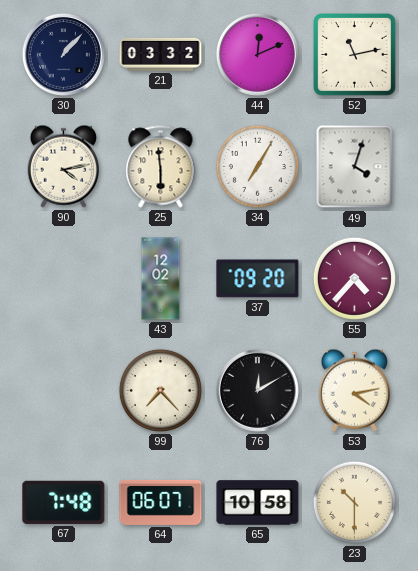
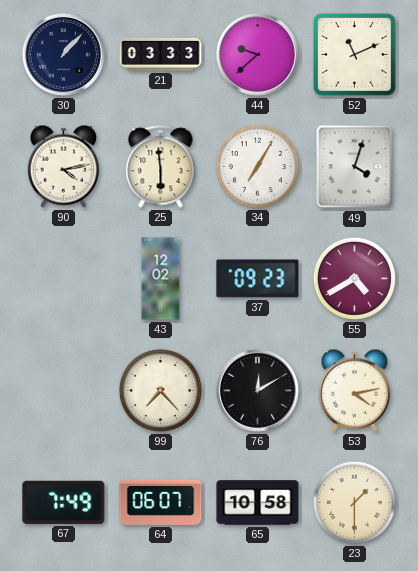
21: 03:32 -> 03:33 (161, 54)
44: 12:11 -> 9:38 (257, 54)
52: 11:13 -> 11:11 (355, 55)
37: 09:20 -> 09:23 (258, 279)
55: 4:37 -> 4:40 (354, 278)
67: 7:48 -> 7:49 (64, 502)
23: 10:30 -> 1:30 (354, 502)
